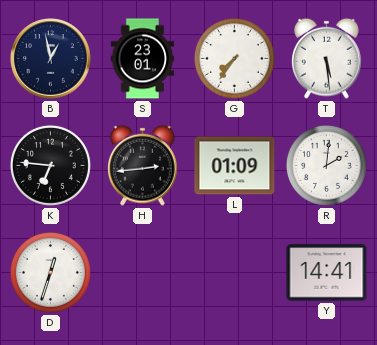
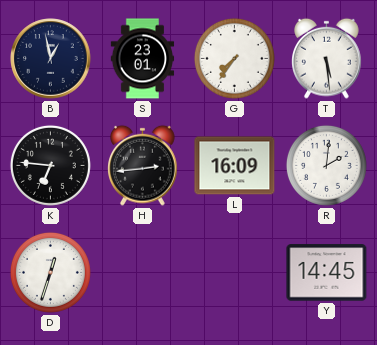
L: 01:09 -> 16:09 (235, 166)
Y: 14:41 -> 14:45 (327, 273)
